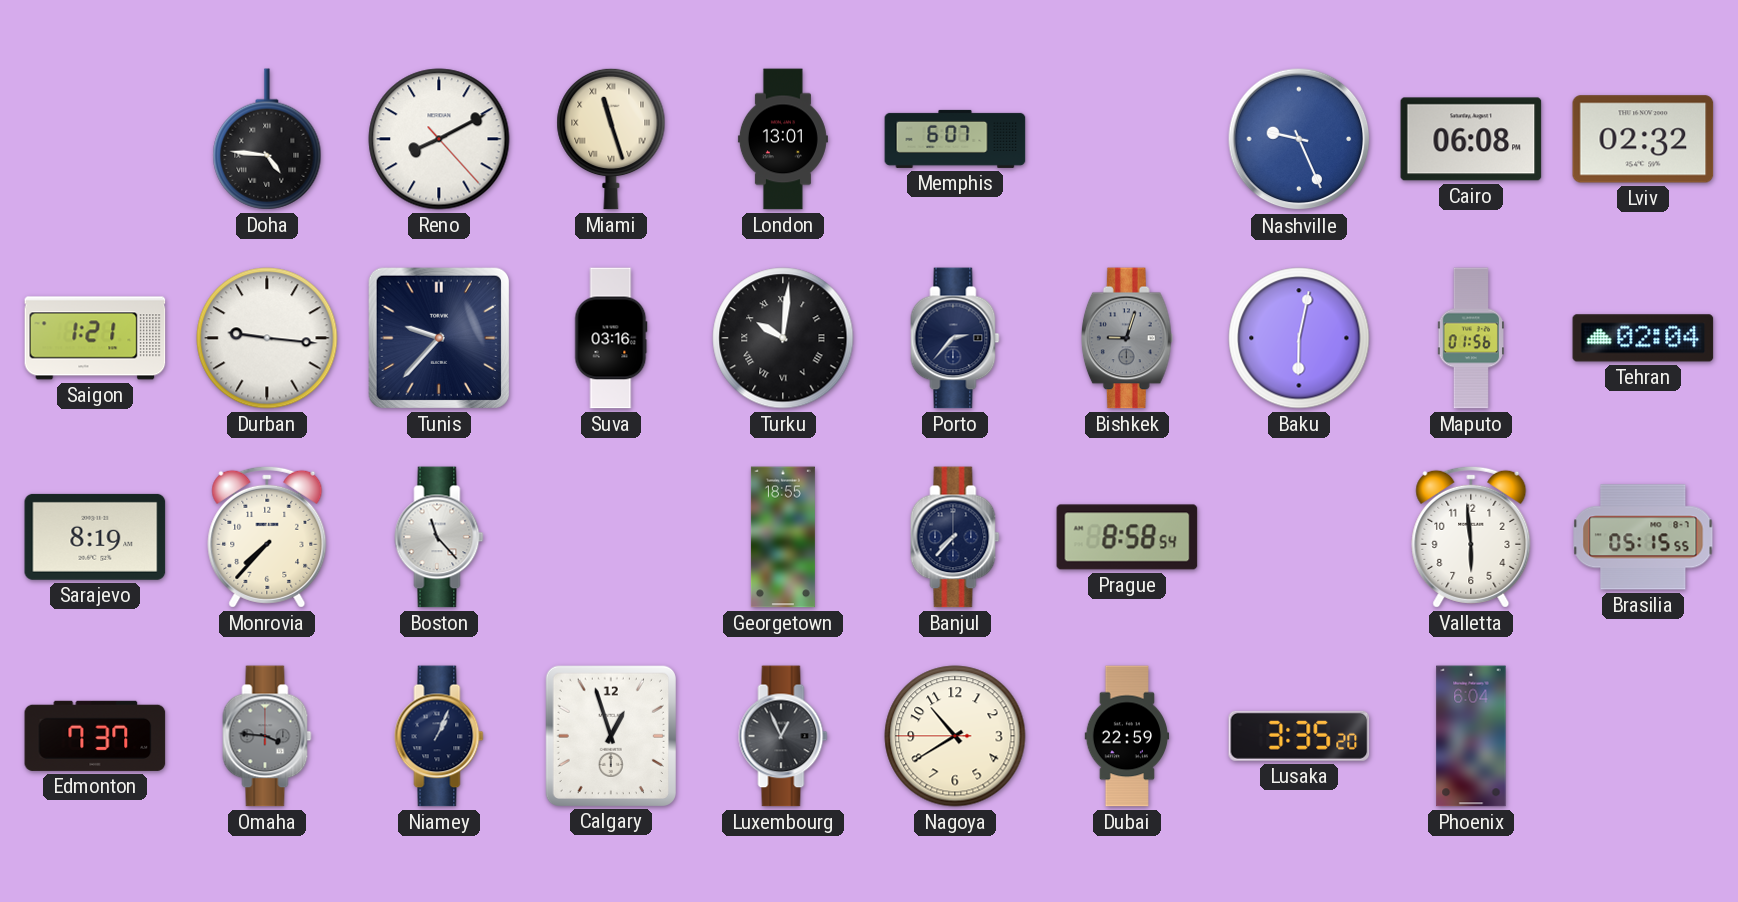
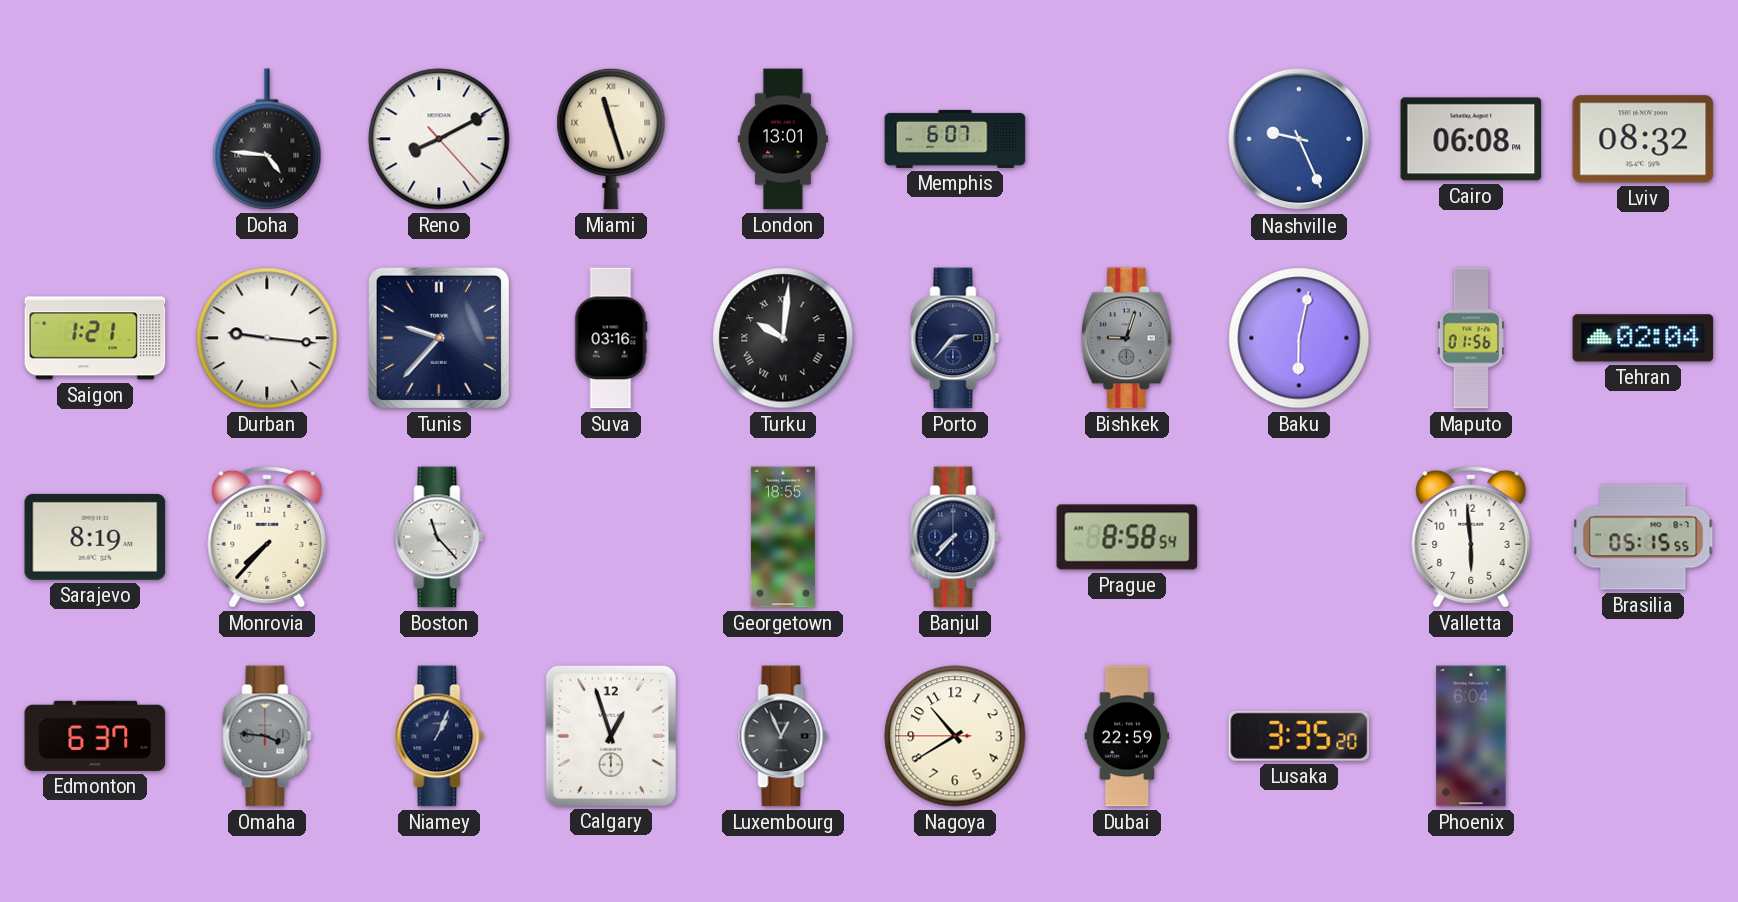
Lviv: 02:32 -> 08:32 (1643, 139)
Edmonton: 7:37 -> 6:37 (95, 736)
